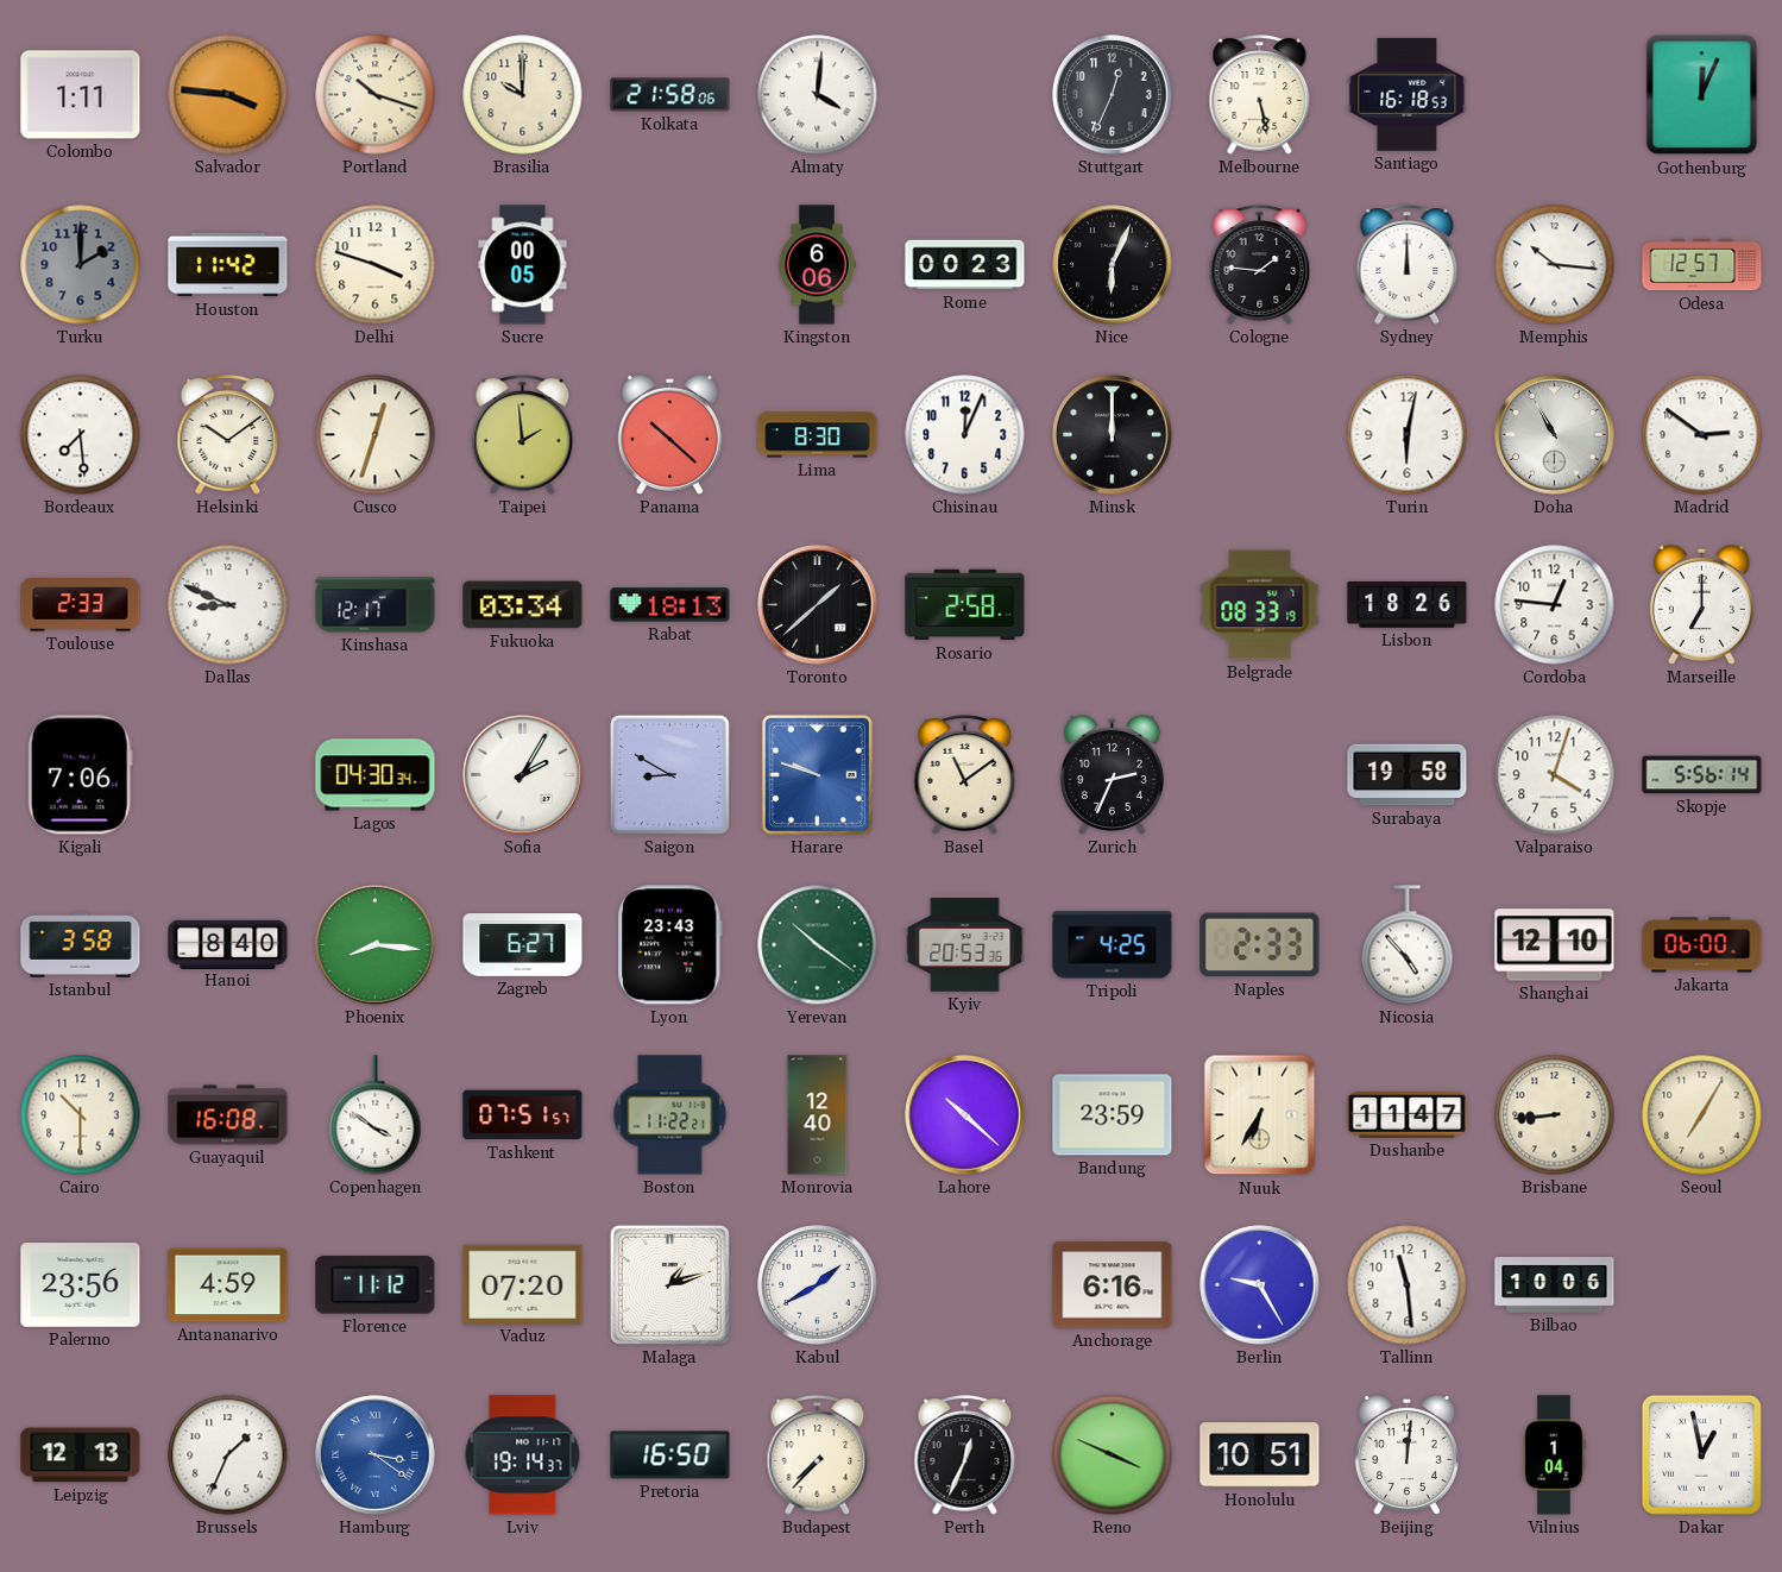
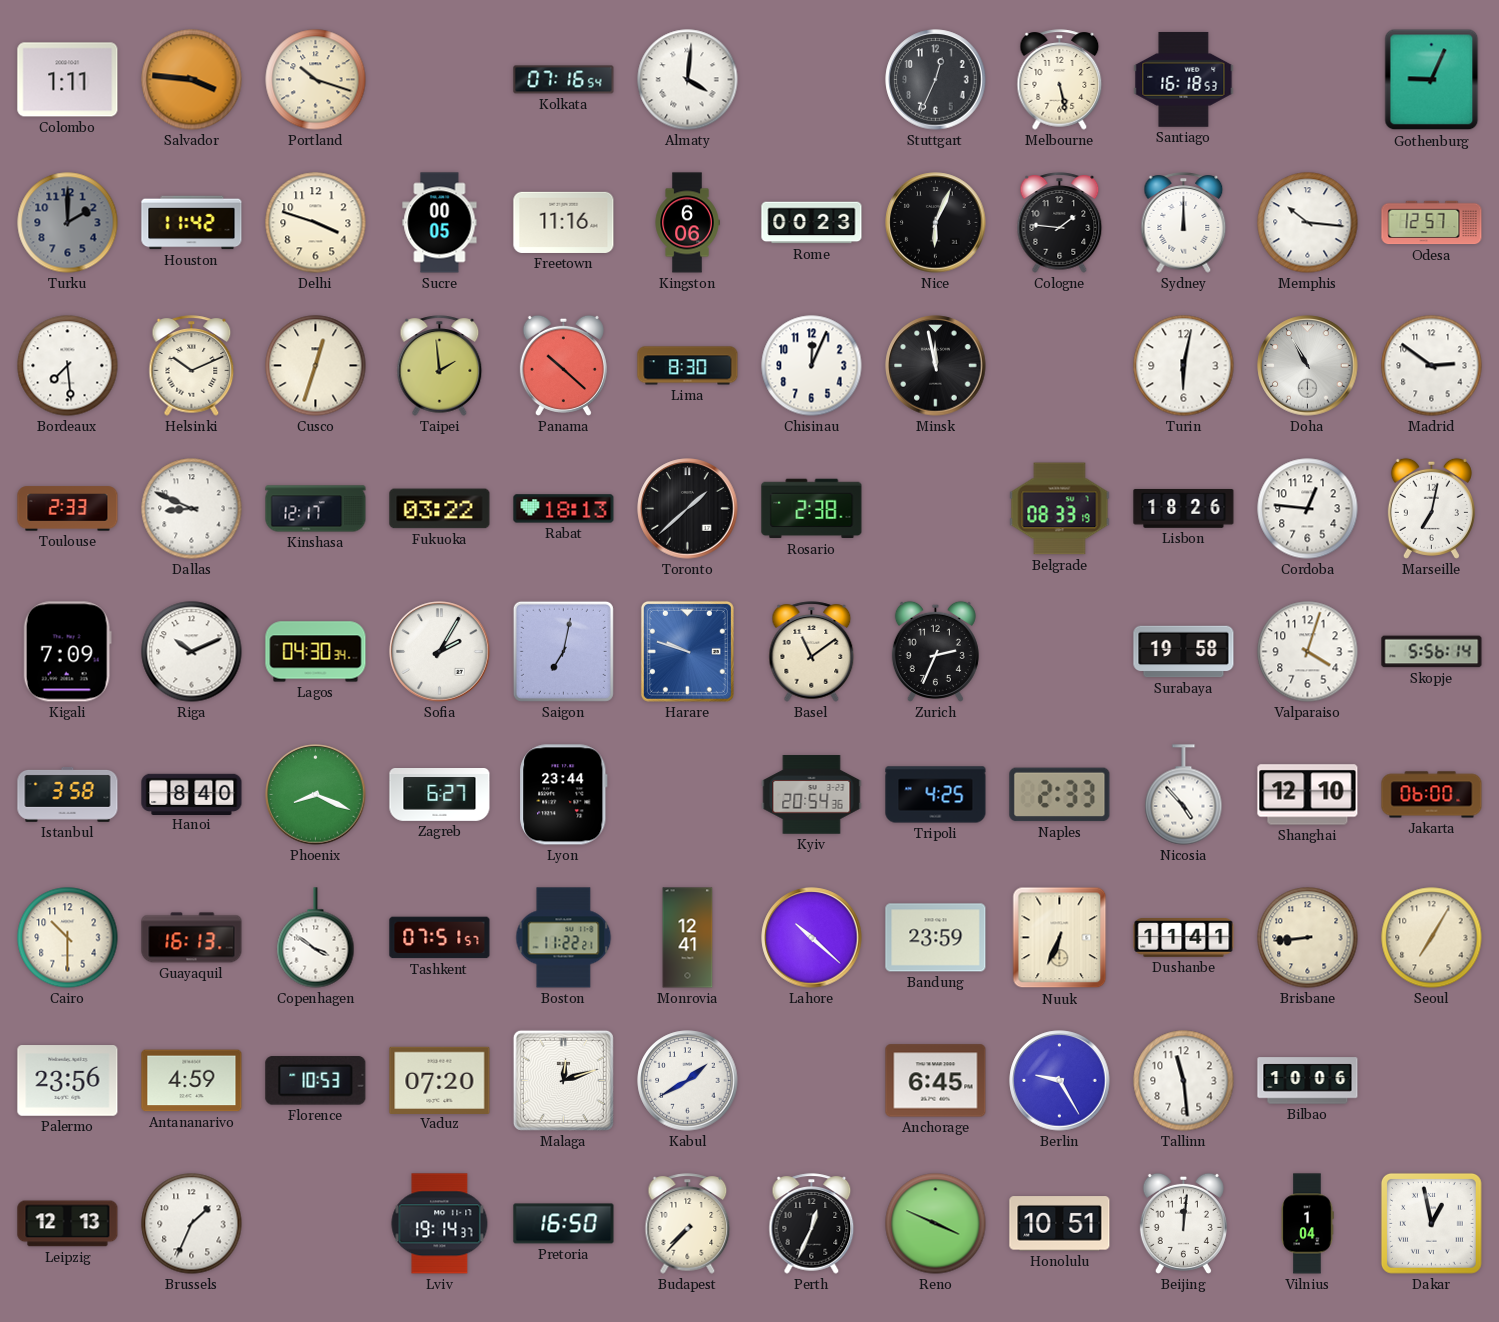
Brasilia: 10:00 -> none (523, 95)
Kolkata: 21:58 -> 07:16 (564, 80)
Gothenburg: 12:04 -> 9:04 (1432, 80)
Freetown: none -> 11:16 (564, 222)
Helsinki: 10:09 -> 10:11 (192, 366)
Minsk: 12:00 -> 11:58 (936, 366)
Fukuoka: 03:34 -> 03:22 (440, 509)
Rosario: 2:58 -> 2:38 (812, 509)
Marseille: 7:00 -> 7:02 (1431, 508)
Kigali: 7:06 -> 7:09 (67, 652)
Riga: none -> 10:11 (192, 652)
Saigon: 8:50 -> 7:02 (563, 651)
Phoenix: 8:16 -> 8:19 (316, 795)
Lyon: 23:43 -> 23:44 (564, 795)
Yerevan: 10:21 -> none (818, 945)
Kyiv: 20:53 -> 20:54 (812, 795)
Guayaquil: 16:08 -> 16:13 (192, 938)
Monrovia: 12:40 -> 12:41 (688, 938)
Nuuk: 6:35 -> 6:34 (1060, 938)
Dushanbe: 11:47 -> 11:41 (1184, 938)
Florence: 11:12 -> 10:53 (316, 1081)
Malaga: 1:12 -> 12:12 (563, 1080)
Anchorage: 6:16 -> 6:45 (936, 1081)
Hamburg: 3:21 -> none (376, 1455)
